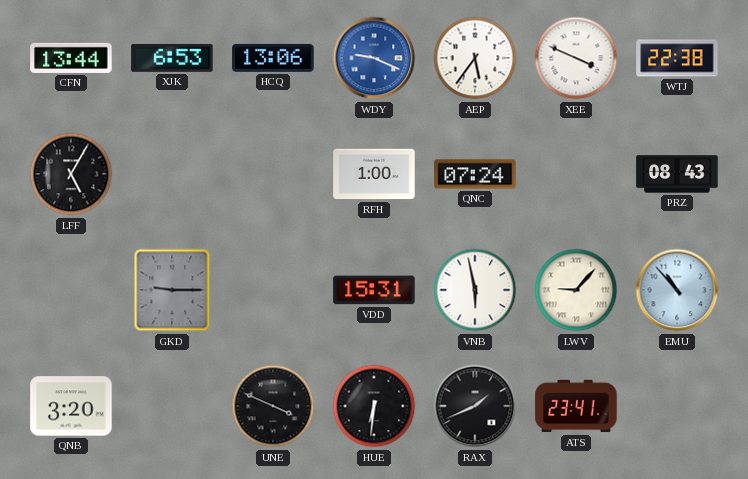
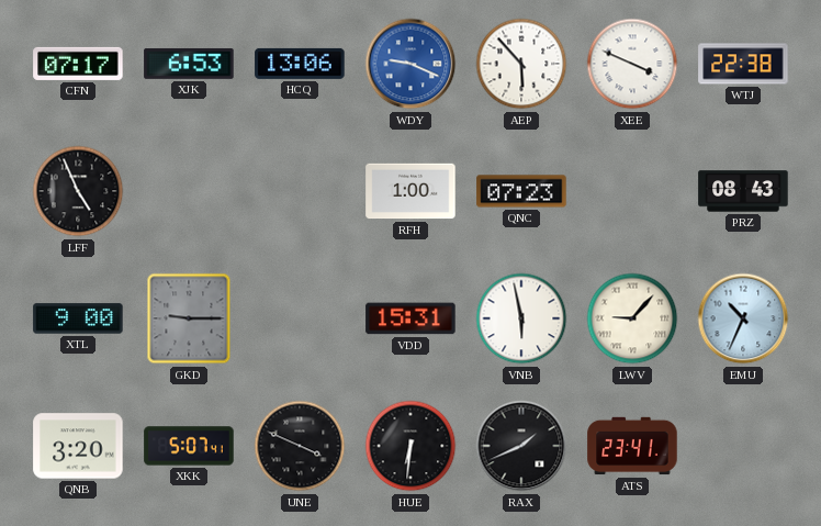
CFN: 13:44 -> 07:17 (78, 64)
AEP: 5:36 -> 5:53 (521, 64)
LFF: 5:05 -> 4:56 (78, 191)
QNC: 07:24 -> 07:23 (521, 191)
XTL: none -> 9:00 (78, 318)
EMU: 10:53 -> 10:34 (743, 318)
XKK: none -> 5:07 (189, 446)
